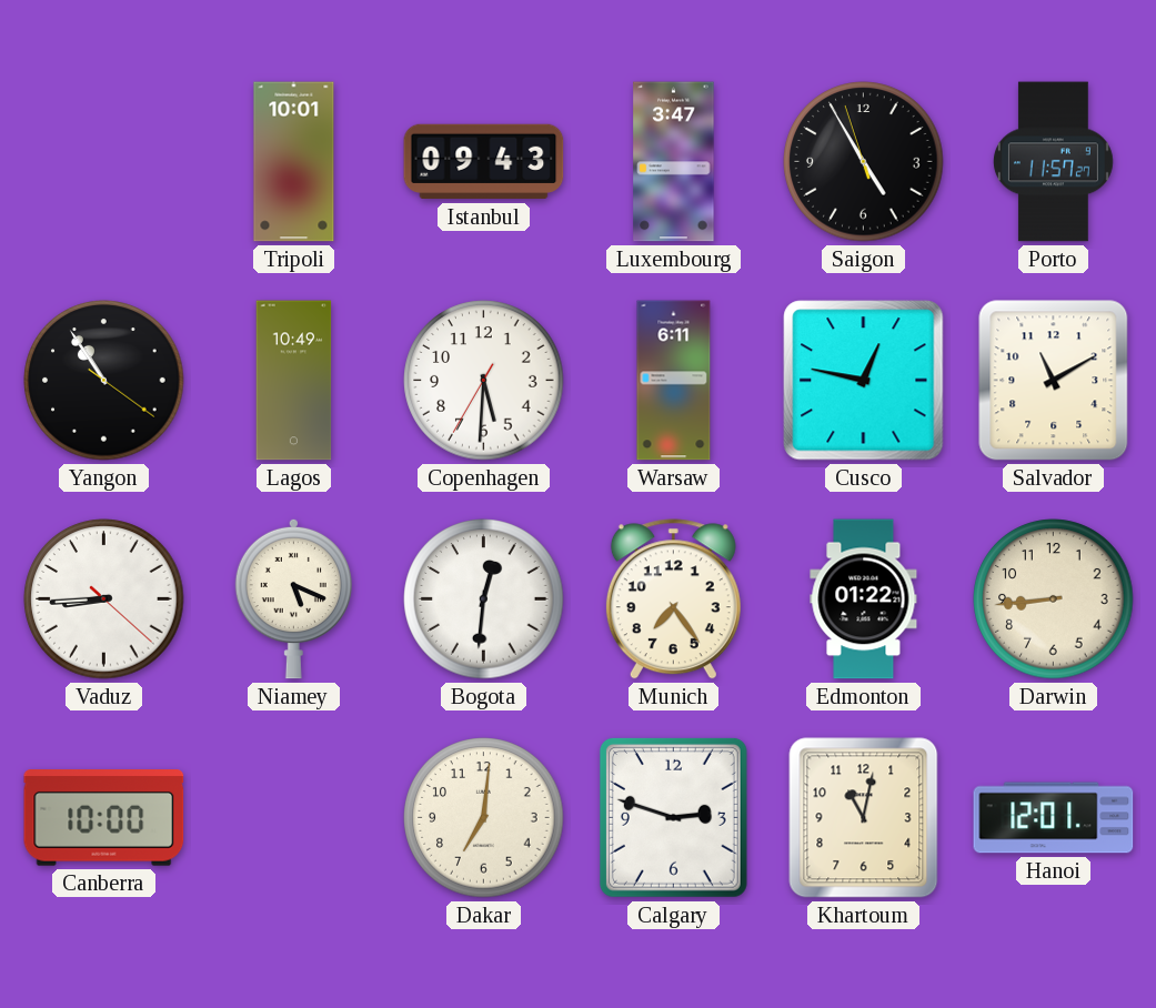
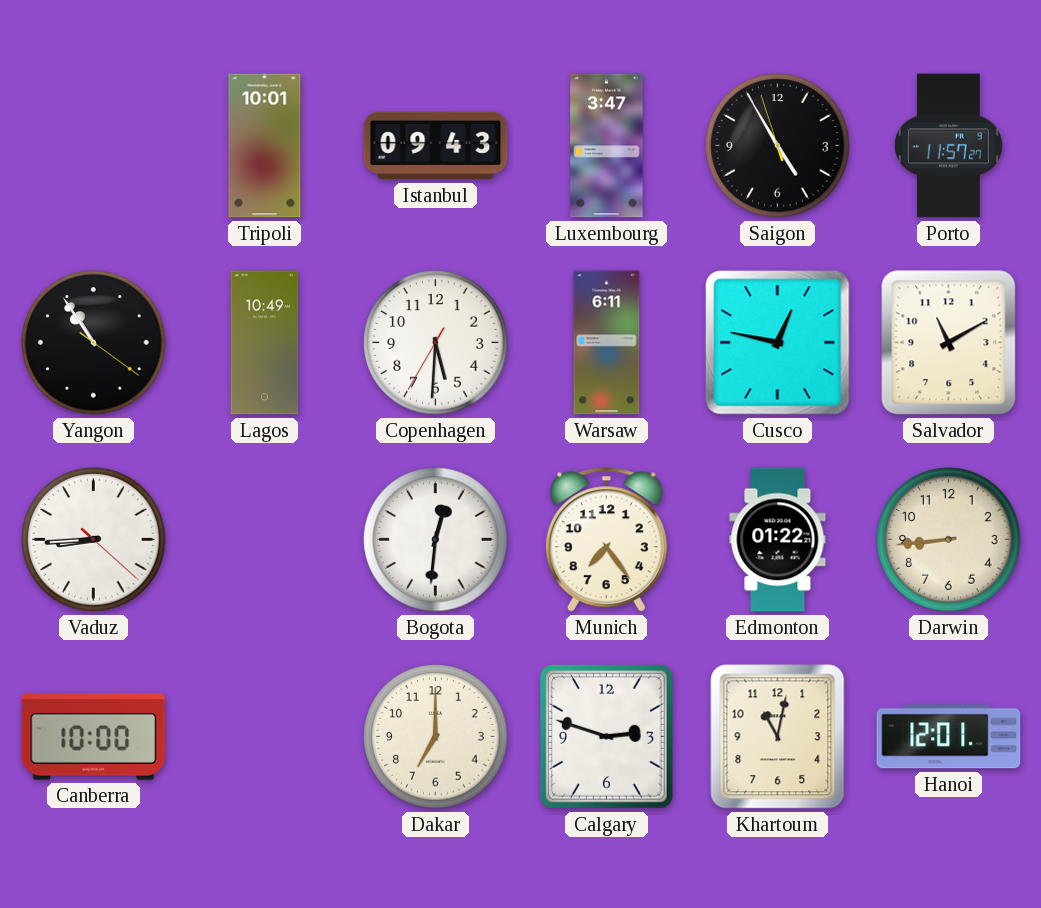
Niamey: 5:19 -> none (293, 598)
Dakar: 7:01 -> 7:00 (436, 737)
